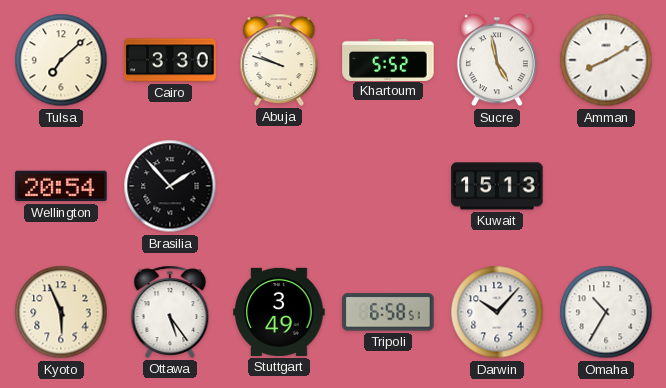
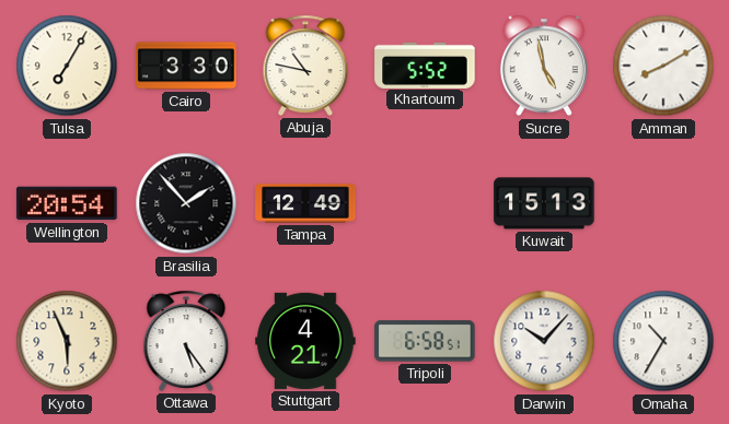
Tulsa: 7:08 -> 7:05 (67, 66)
Abuja: 9:48 -> 10:47 (305, 66)
Tampa: none -> 12:49 (305, 203)
Stuttgart: 3:49 -> 4:21 (305, 341)
